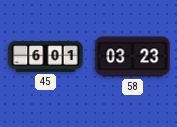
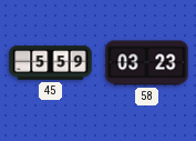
45: 6:01 -> 5:59 (51, 63)
